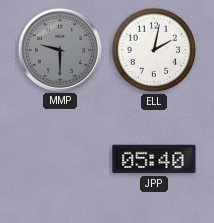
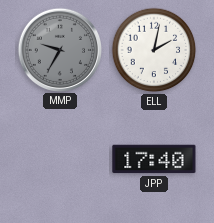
MMP: 9:30 -> 9:35 (59, 49)
JPP: 05:40 -> 17:40 (154, 159)
